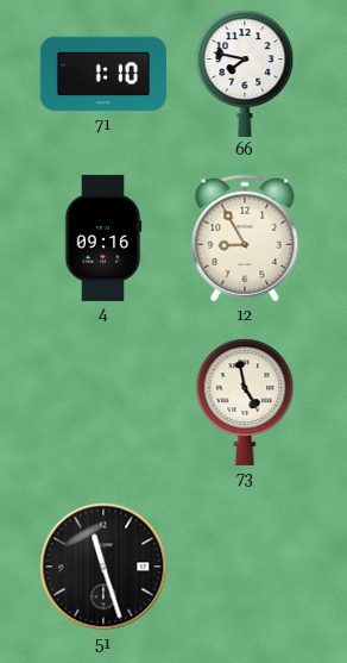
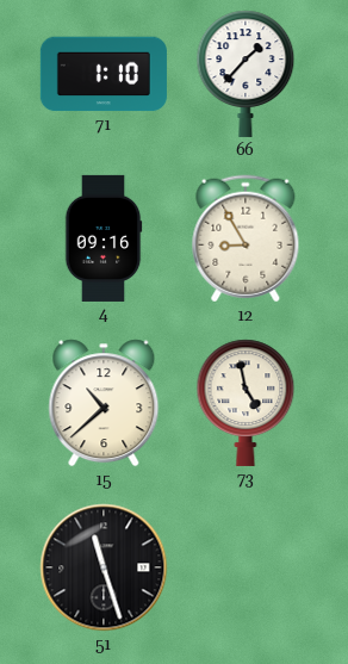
66: 7:47 -> 1:37 (246, 74)
15: none -> 10:38 (104, 403)
